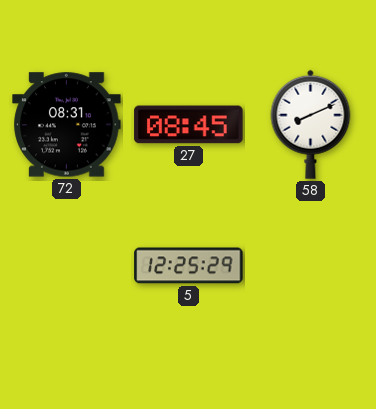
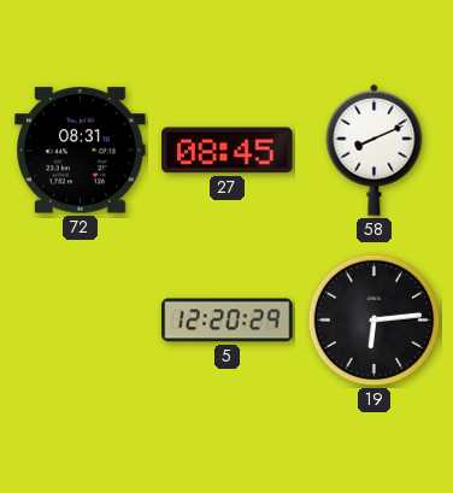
5: 12:25 -> 12:20 (228, 321)
19: none -> 6:14 (375, 321)
